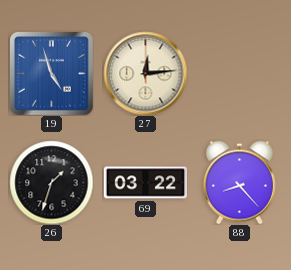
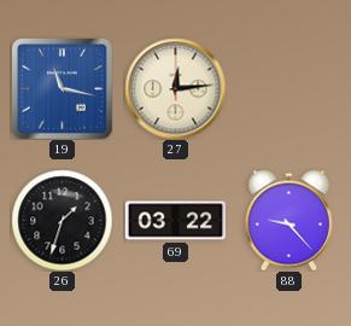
19: 4:57 -> 11:17 (63, 89)
88: 8:23 -> 9:23 (288, 220)
